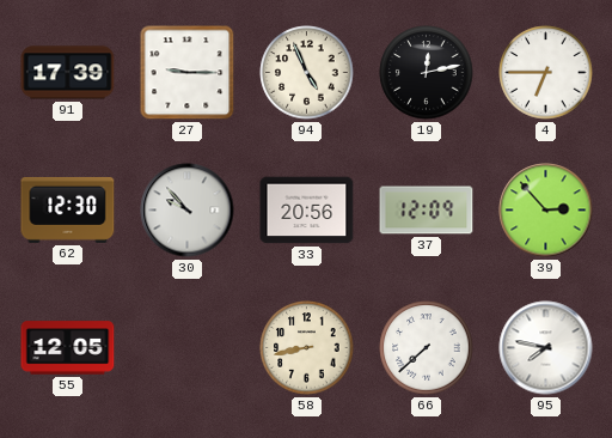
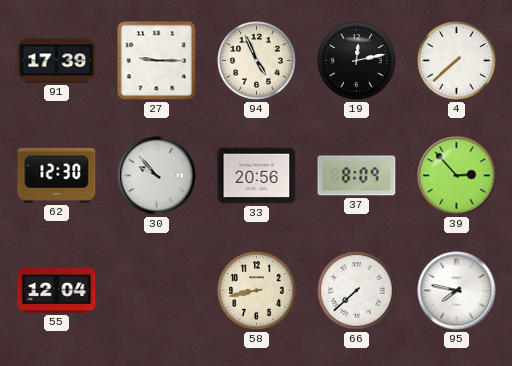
4: 6:45 -> 7:38 (457, 61)
37: 12:09 -> 8:09 (357, 176)
55: 12:05 -> 12:04 (57, 291)
